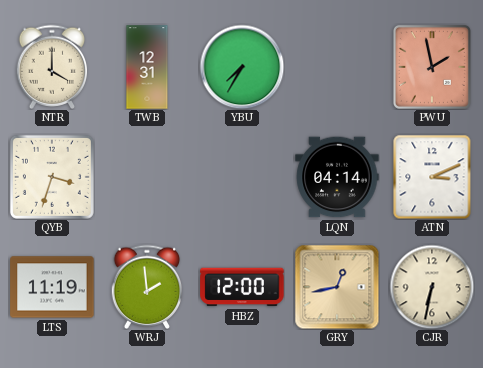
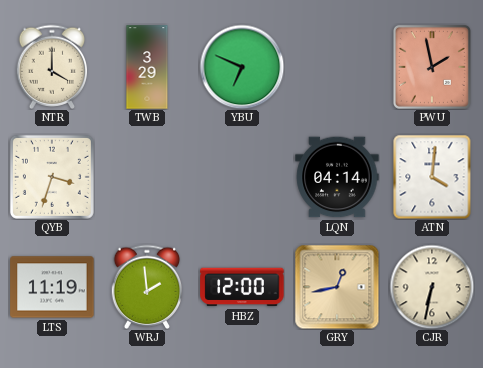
TWB: 12:31 -> 3:29 (147, 67)
YBU: 7:35 -> 6:49 (242, 67)
ATN: 3:11 -> 4:01 (432, 177)
